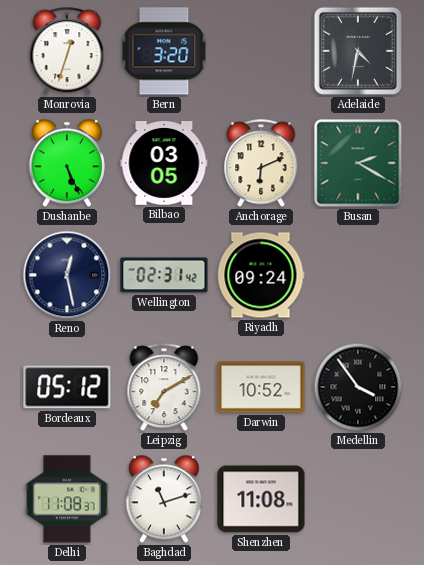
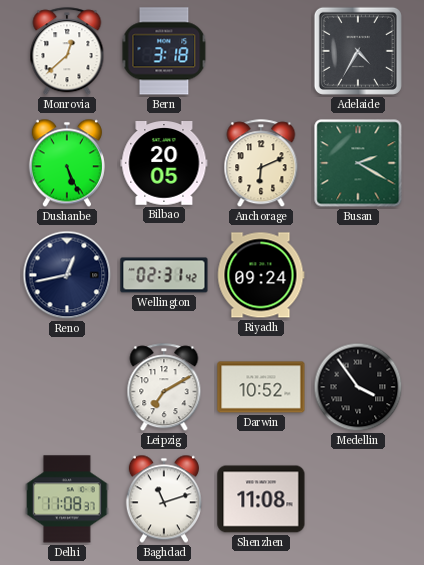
Monrovia: 12:33 -> 12:38 (67, 52)
Bern: 3:20 -> 3:18 (164, 51)
Adelaide: 4:32 -> 4:35 (358, 51)
Bilbao: 03:05 -> 20:05 (164, 164)
Reno: 12:28 -> 12:43 (67, 275)
Bordeaux: 05:12 -> none (67, 387)
